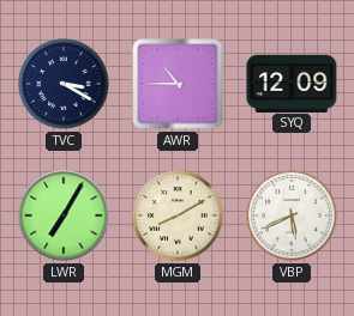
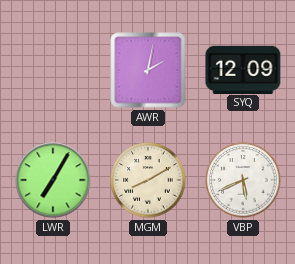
TVC: 3:20 -> none (64, 84)
AWR: 10:45 -> 2:02 (148, 70)
